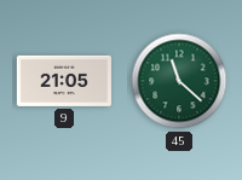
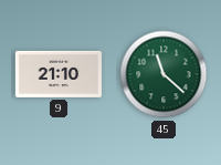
9: 21:05 -> 21:10 (59, 74)
